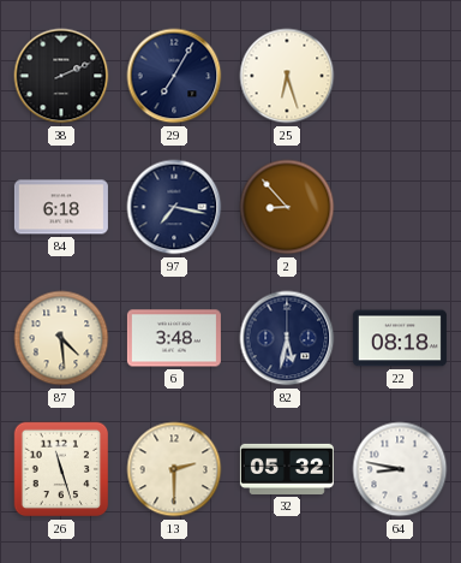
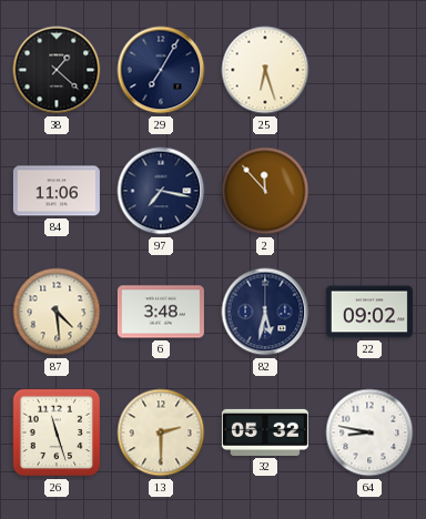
38: 2:11 -> 1:22 (57, 70)
84: 6:18 -> 11:06 (57, 191)
2: 8:53 -> 11:53 (265, 191)
22: 08:18 -> 09:02 (369, 312)
